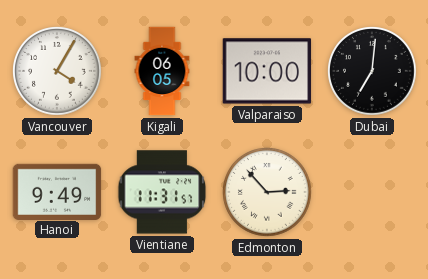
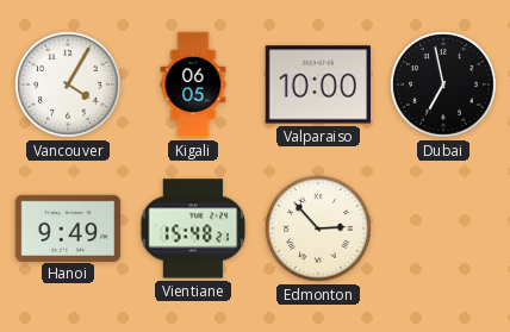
Dubai: 7:01 -> 6:58 (444, 86)
Vientiane: 11:31 -> 15:48 (193, 228)
